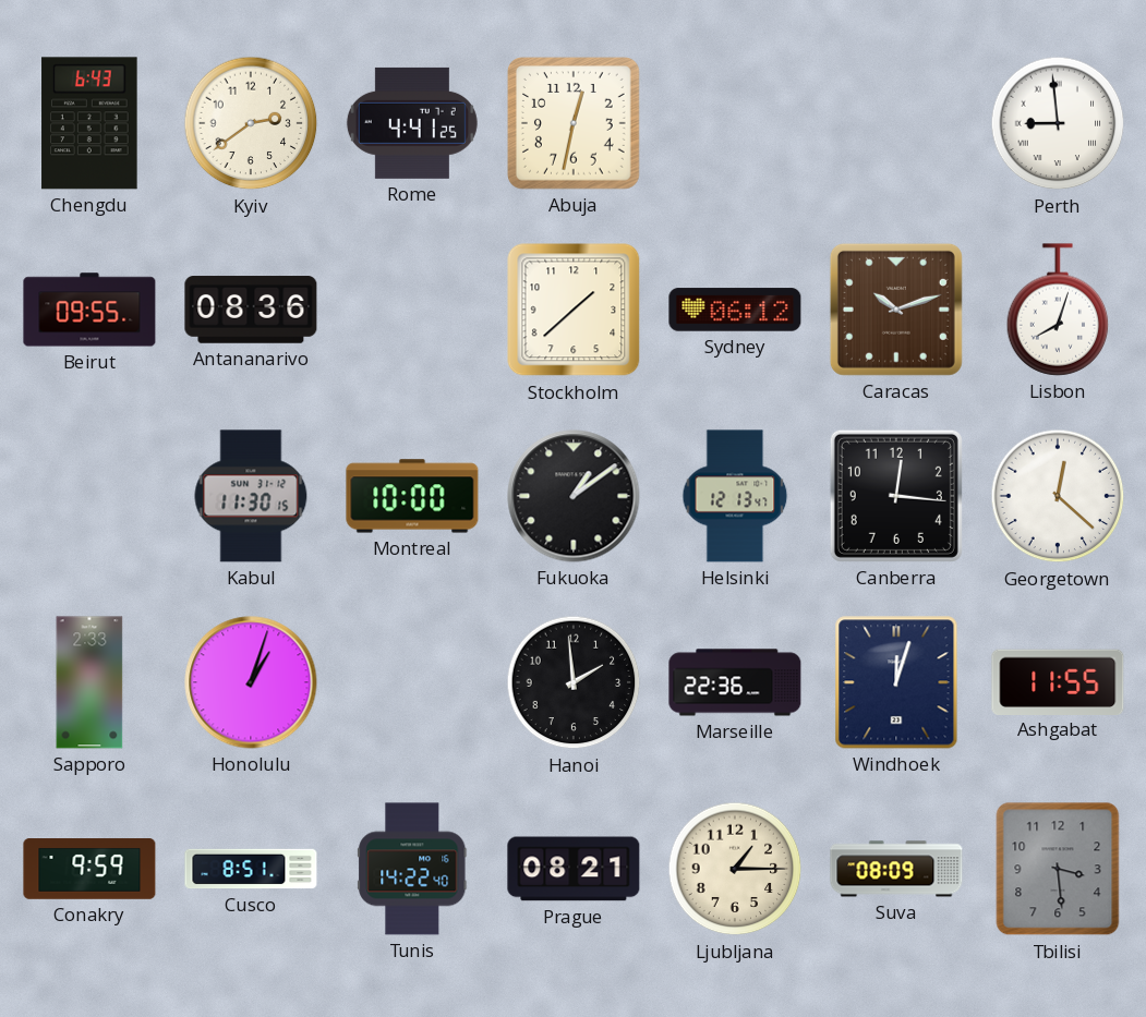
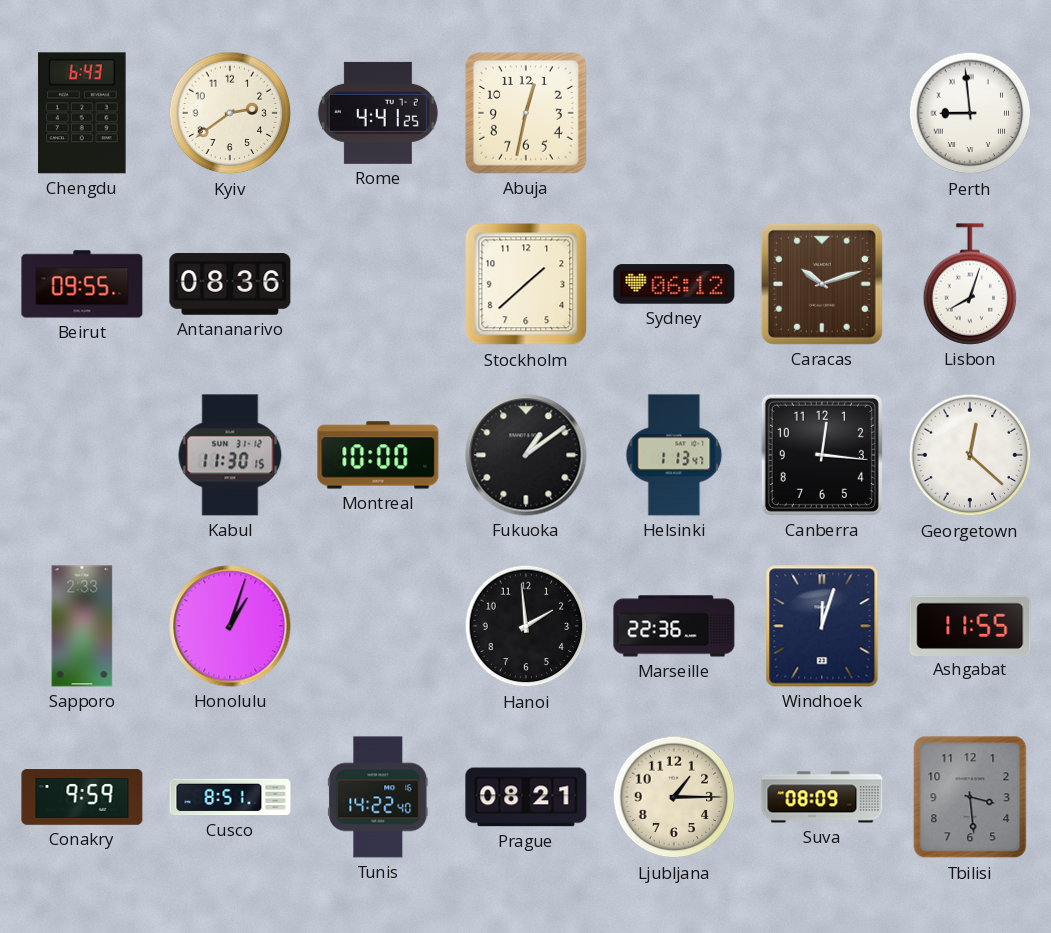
Helsinki: 12:13 -> 1:13 (674, 455)
